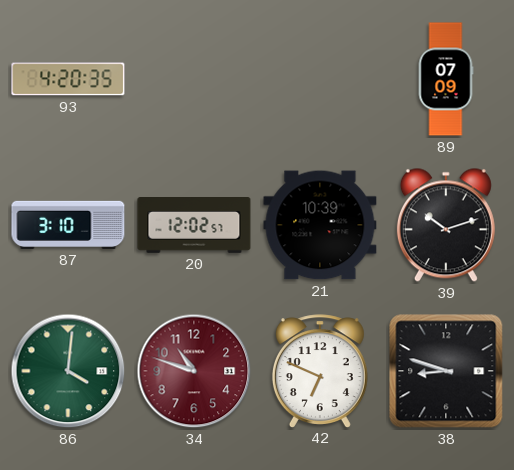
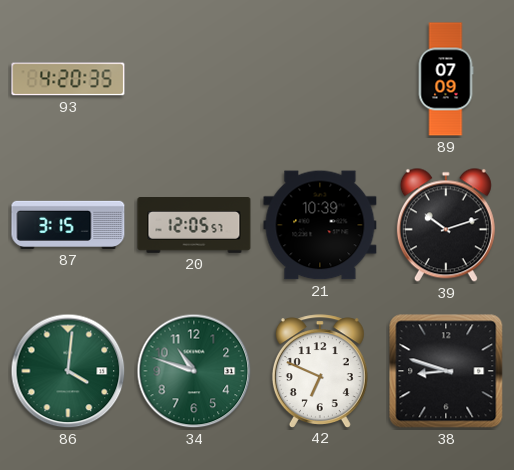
87: 3:10 -> 3:15 (68, 225)
20: 12:02 -> 12:05 (194, 226)
34 dial: burgundy -> green (194, 371)
